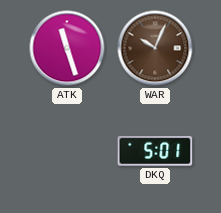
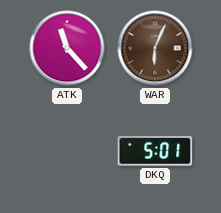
ATK: 11:27 -> 11:23 (67, 48)
WAR: 10:04 -> 6:04 (155, 48)
